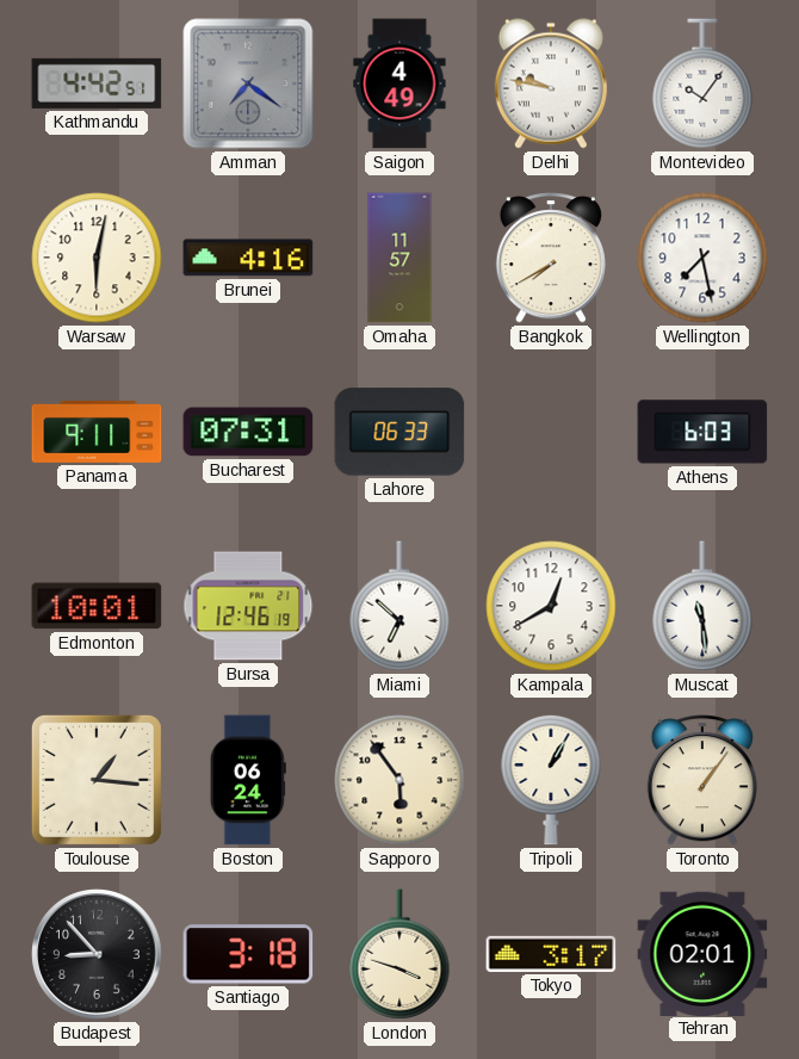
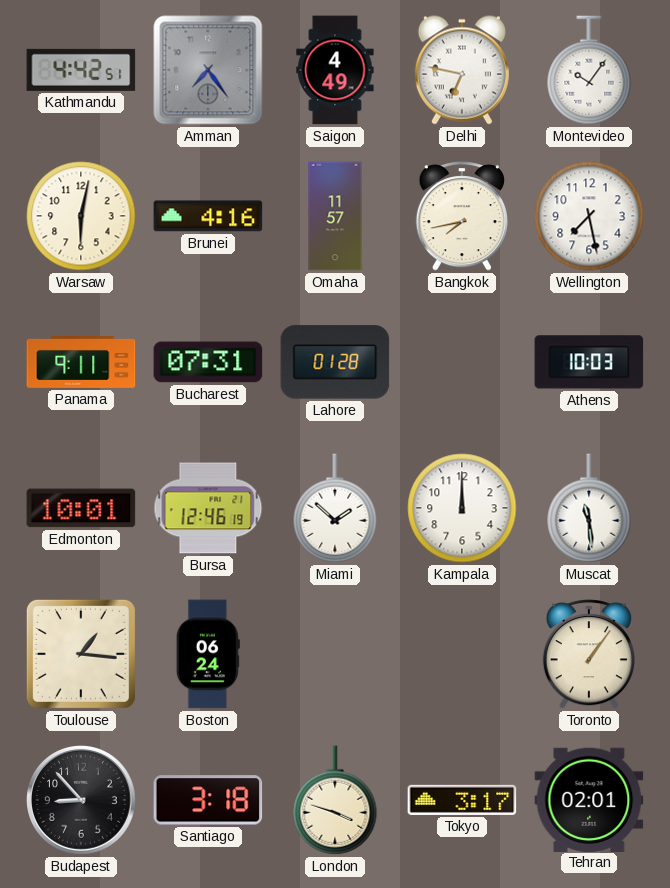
Amman: 7:21 -> 7:24 (208, 70)
Delhi: 9:47 -> 6:47 (462, 70)
Bangkok: 7:40 -> 7:43 (462, 216)
Lahore: 06:33 -> 01:28 (335, 362)
Athens: 6:03 -> 10:03 (589, 362)
Miami: 6:52 -> 1:52 (335, 508)
Kampala: 12:40 -> 12:00 (462, 508)
Sapporo: 5:54 -> none (399, 780)
Tripoli: 1:05 -> none (551, 780)
